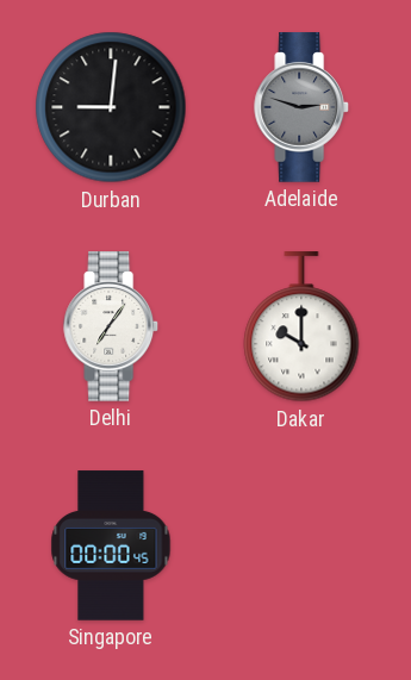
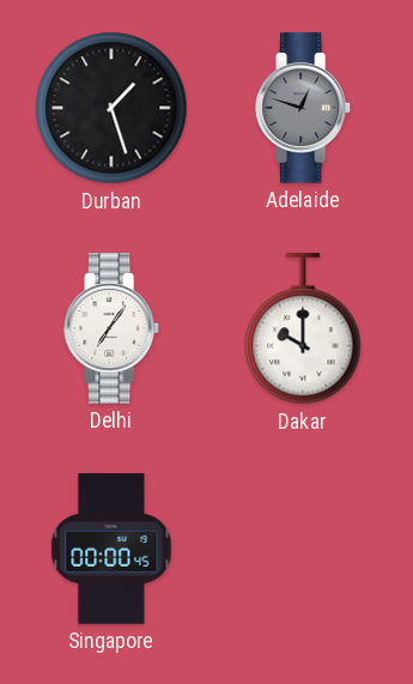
Durban: 9:01 -> 1:27 (111, 108)
Adelaide: 2:48 -> 12:48 (304, 108)
